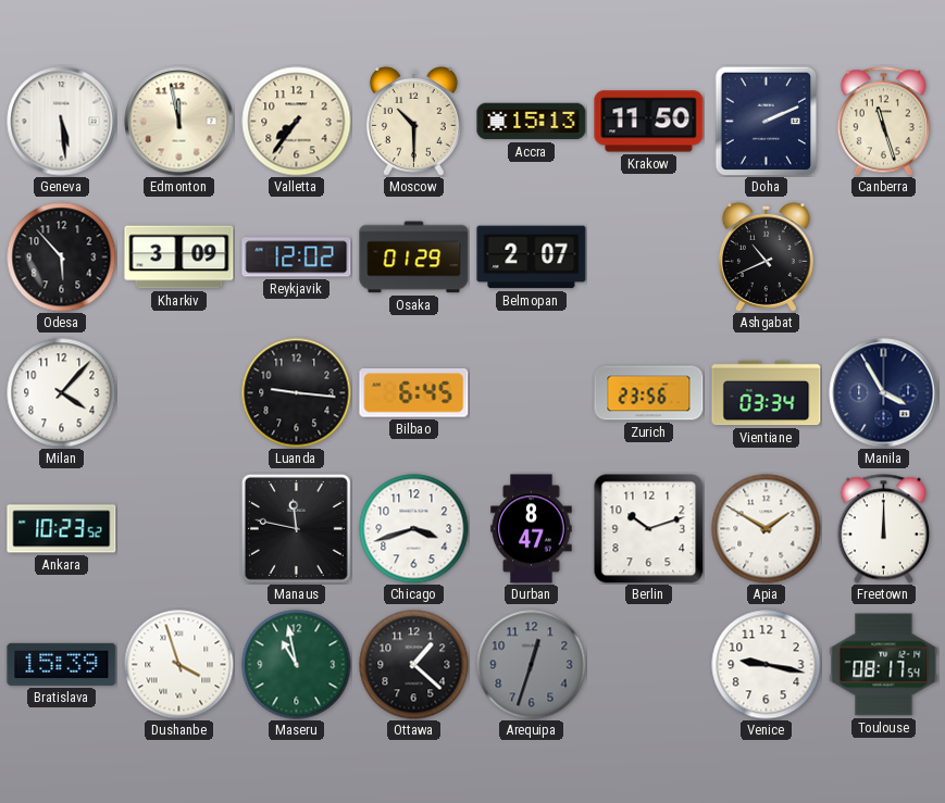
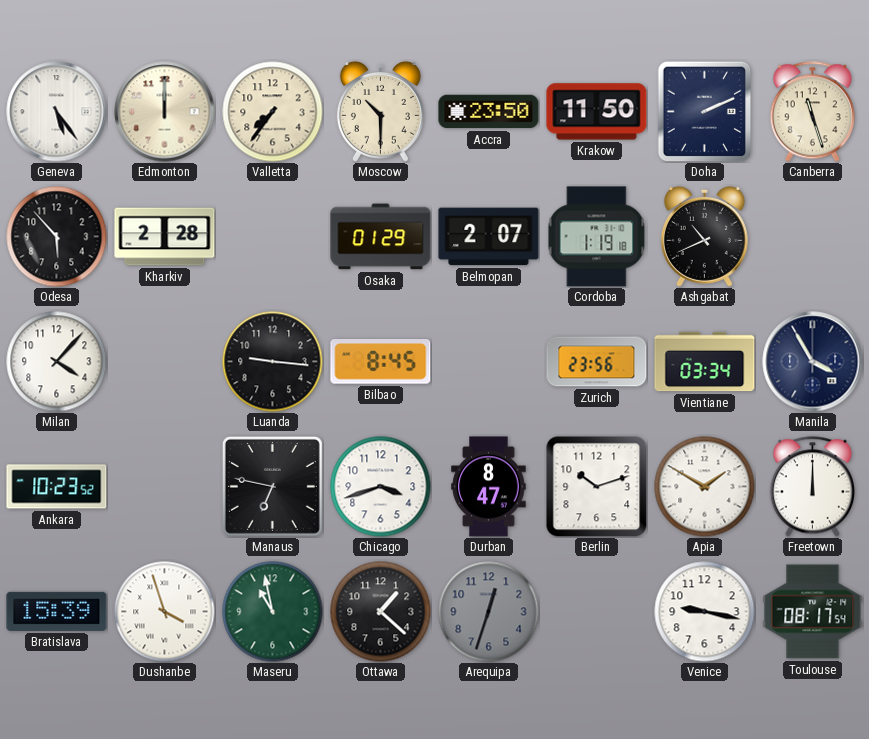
Geneva: 5:29 -> 5:24 (57, 112)
Edmonton: 11:58 -> 12:00 (165, 112)
Accra: 15:13 -> 23:50 (489, 112)
Kharkiv: 3:09 -> 2:28 (165, 237)
Reykjavik: 12:02 -> none (297, 258)
Cordoba: none -> 1:19 (597, 237)
Bilbao: 6:45 -> 8:45 (381, 362)
Manaus: 11:47 -> 6:47 (272, 486)
